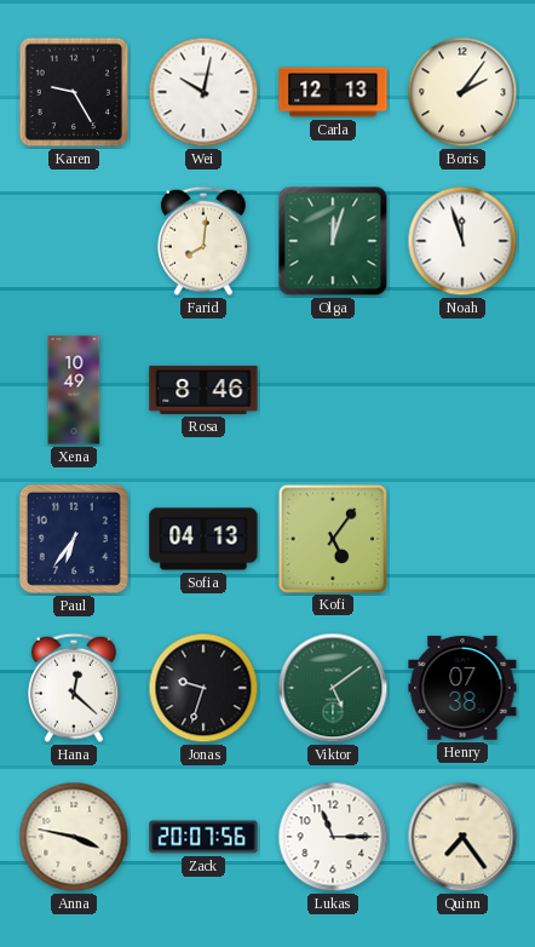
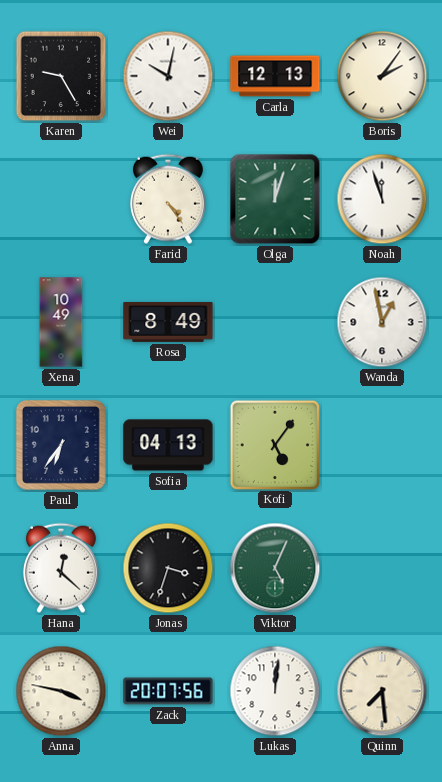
Farid: 8:01 -> 4:24 (168, 199)
Rosa: 8:46 -> 8:49 (168, 322)
Wanda: none -> 12:58 (382, 322)
Jonas: 9:33 -> 3:33 (168, 568)
Viktor: 5:09 -> 5:04 (275, 568)
Henry: 07:38 -> none (462, 689)
Lukas: 11:15 -> 12:01 (275, 691)
Quinn: 7:24 -> 7:29 (382, 691)
